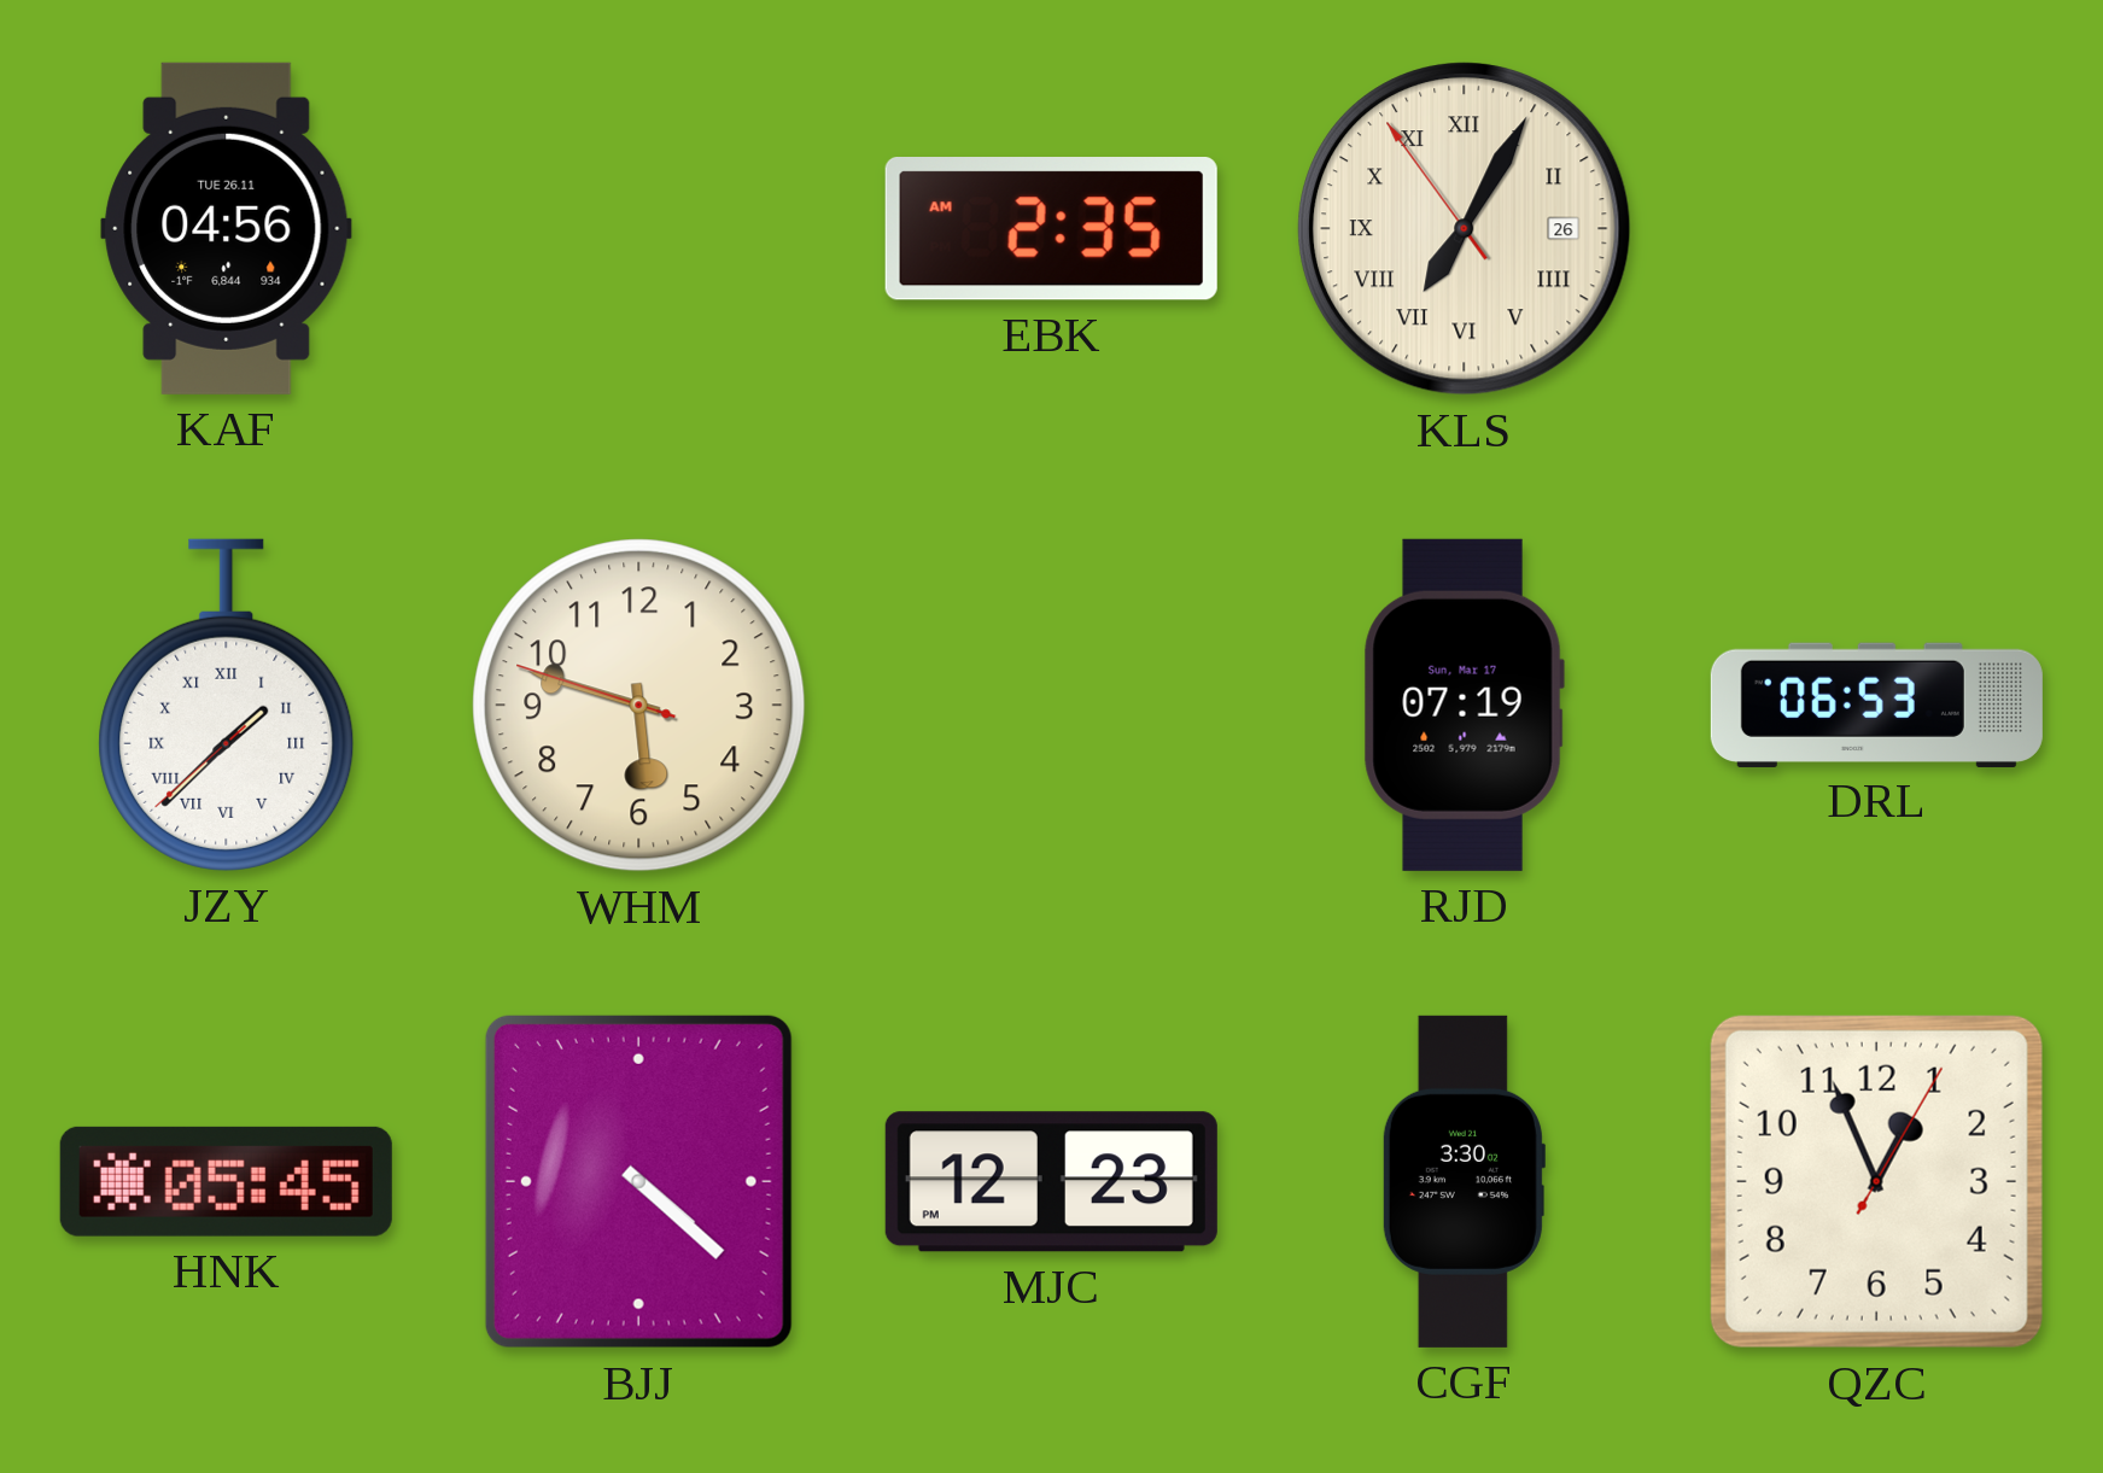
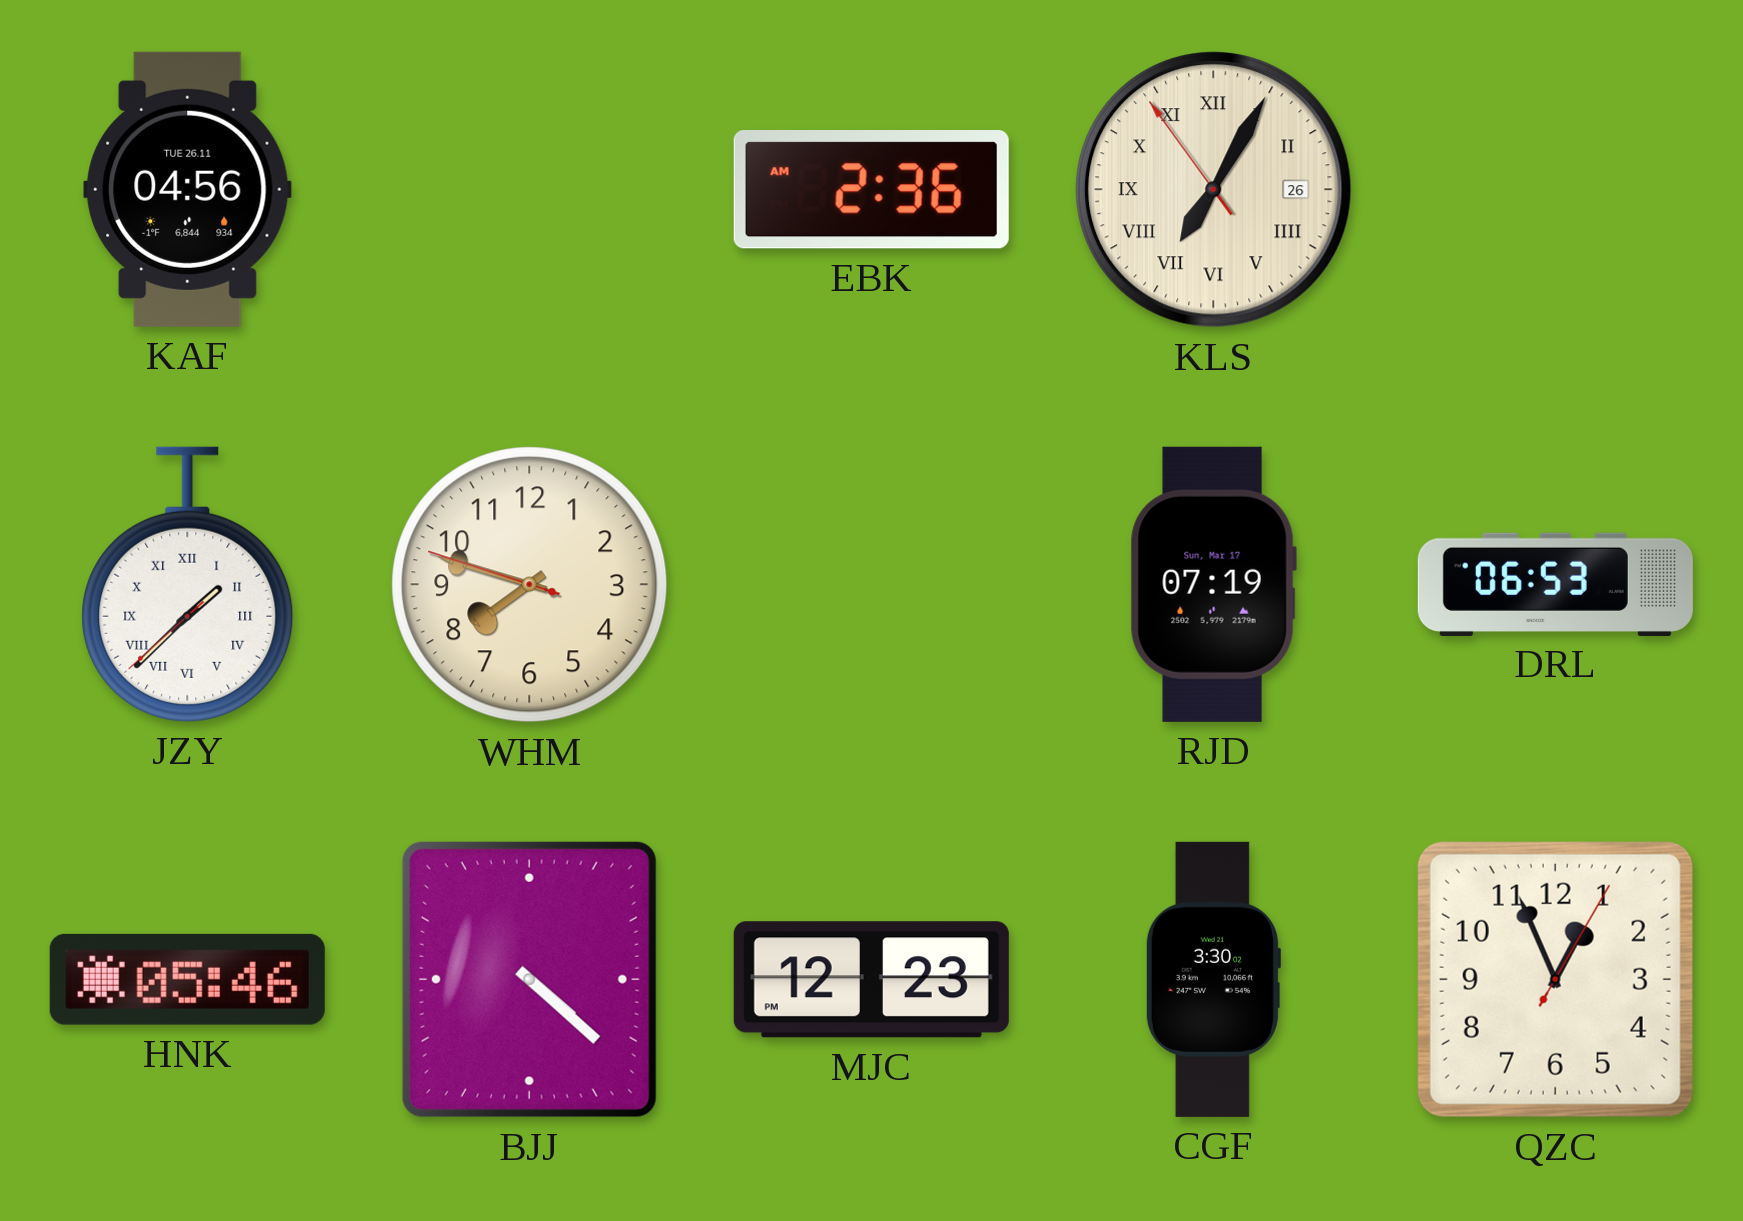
EBK: 2:35 -> 2:36 (871, 190)
WHM: 5:47 -> 7:47 (530, 585)
HNK: 05:45 -> 05:46 (187, 979)
